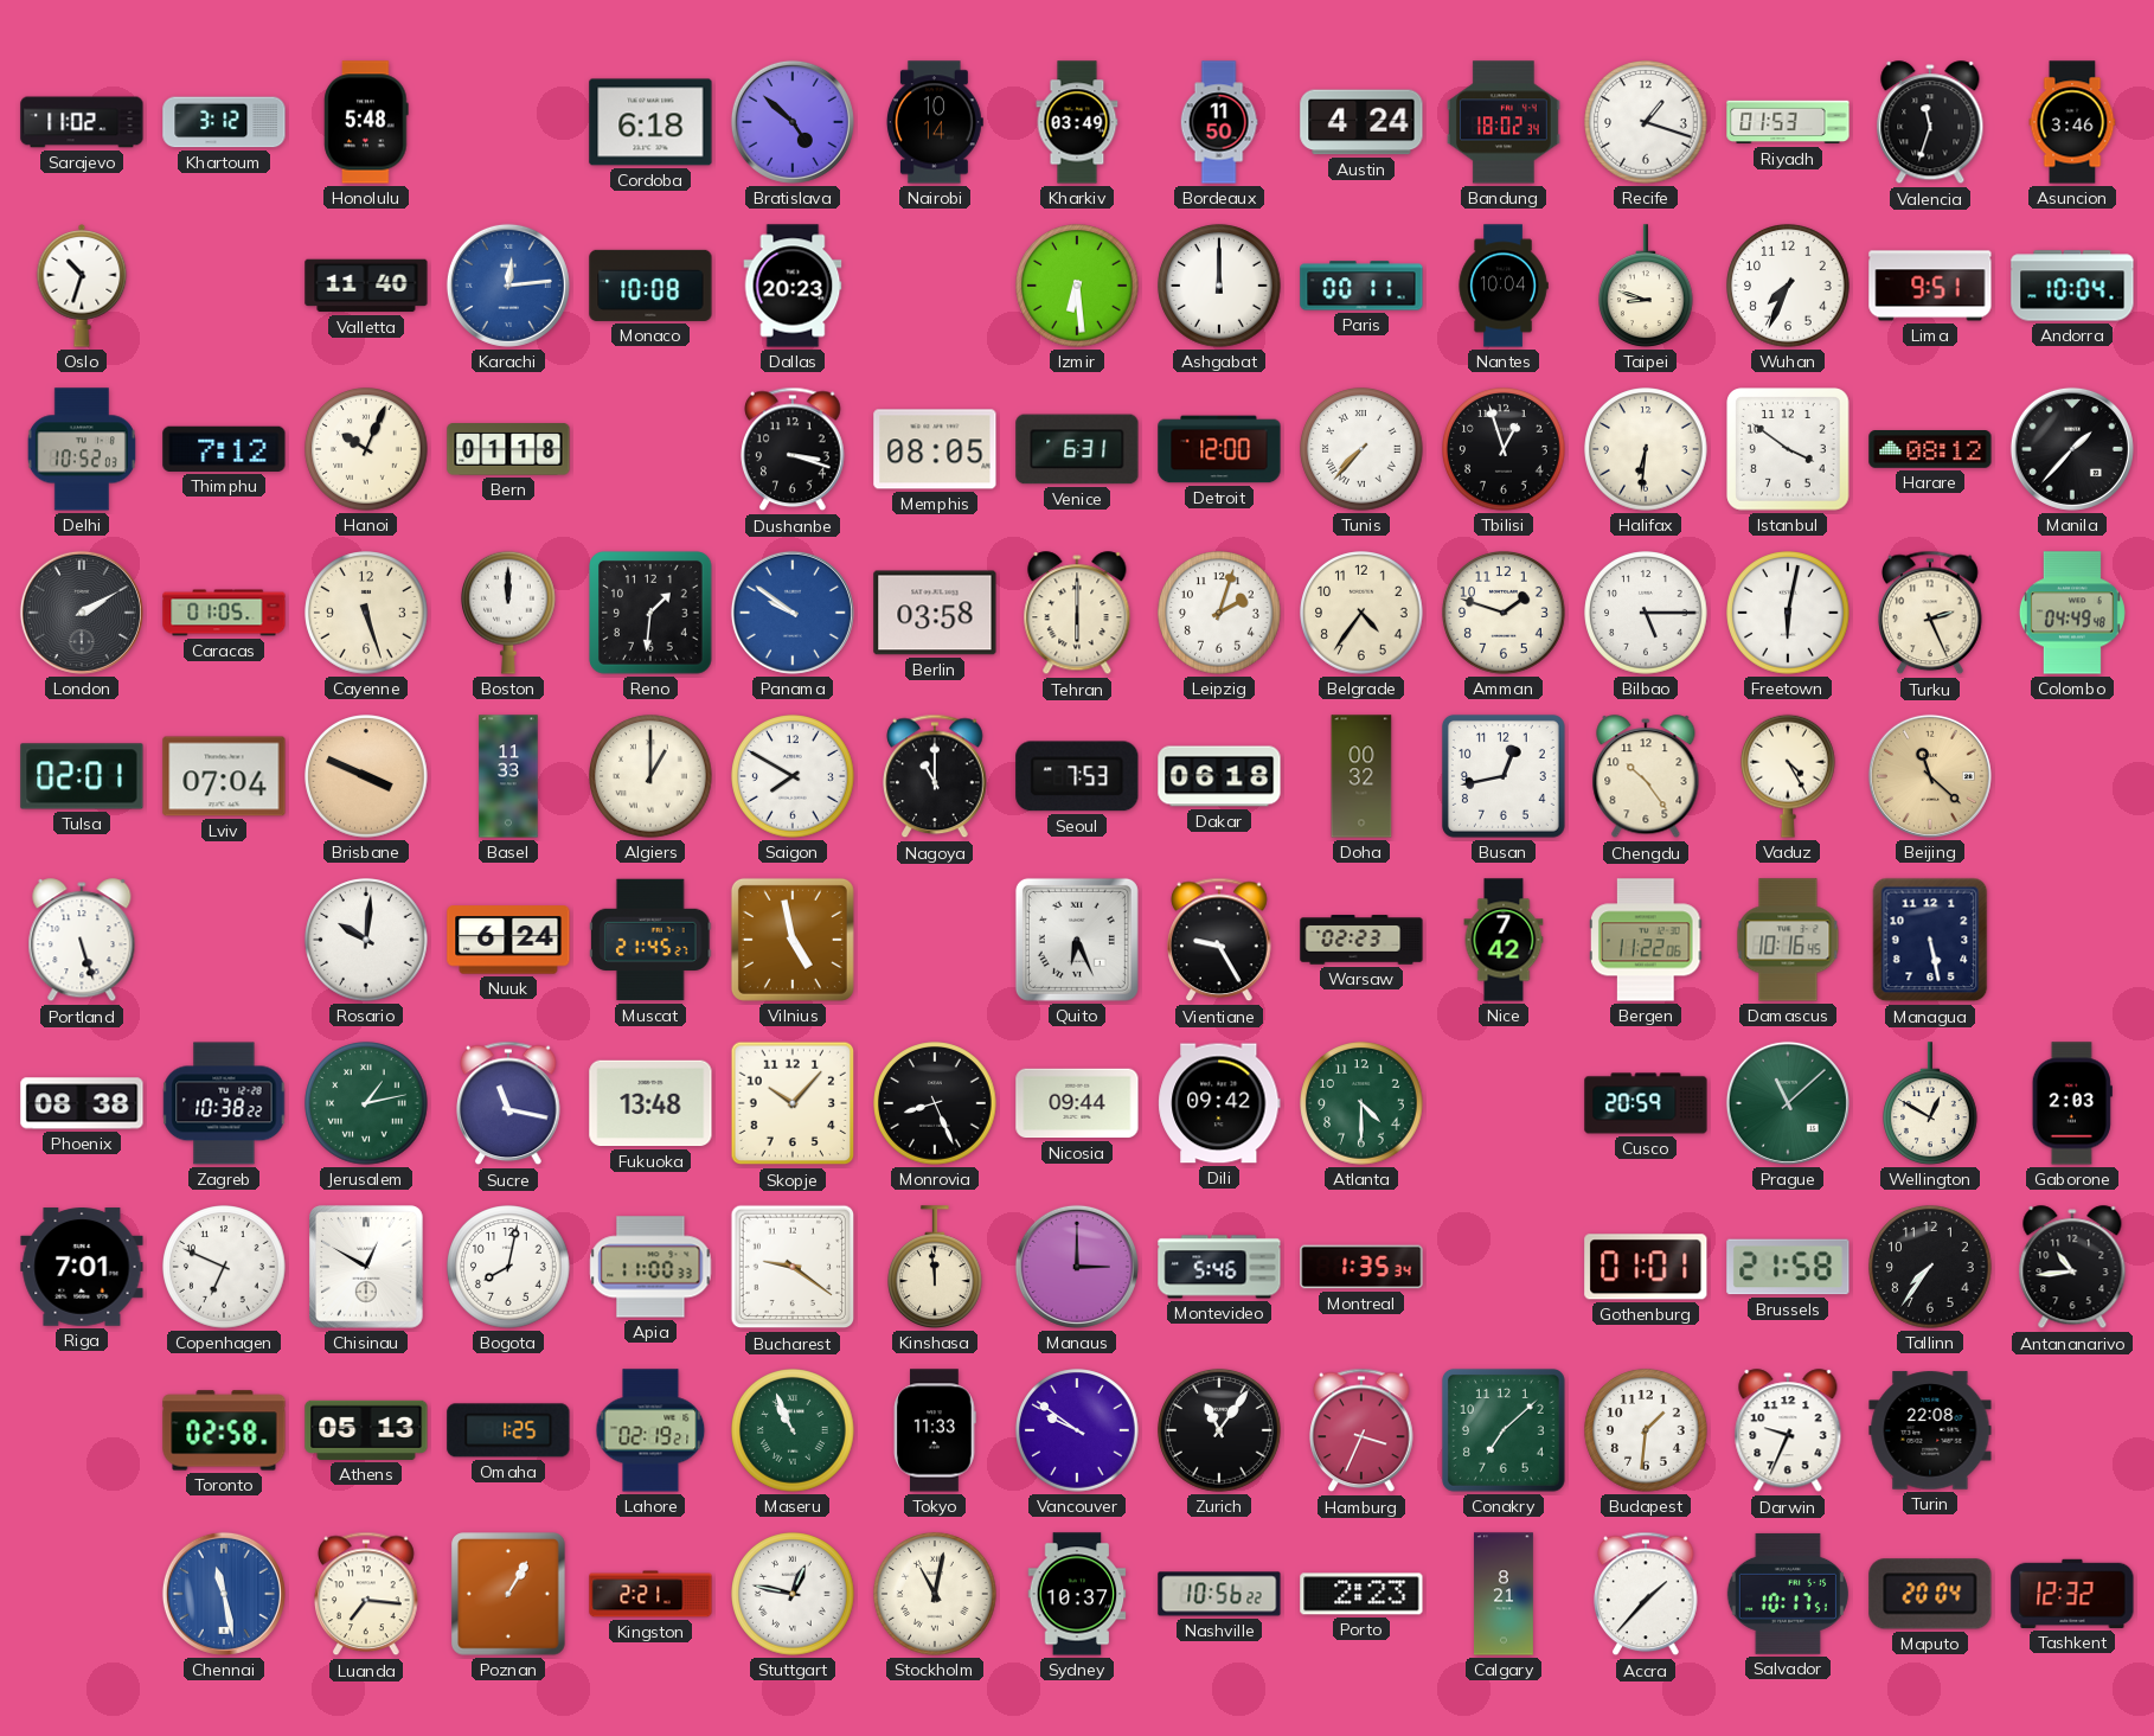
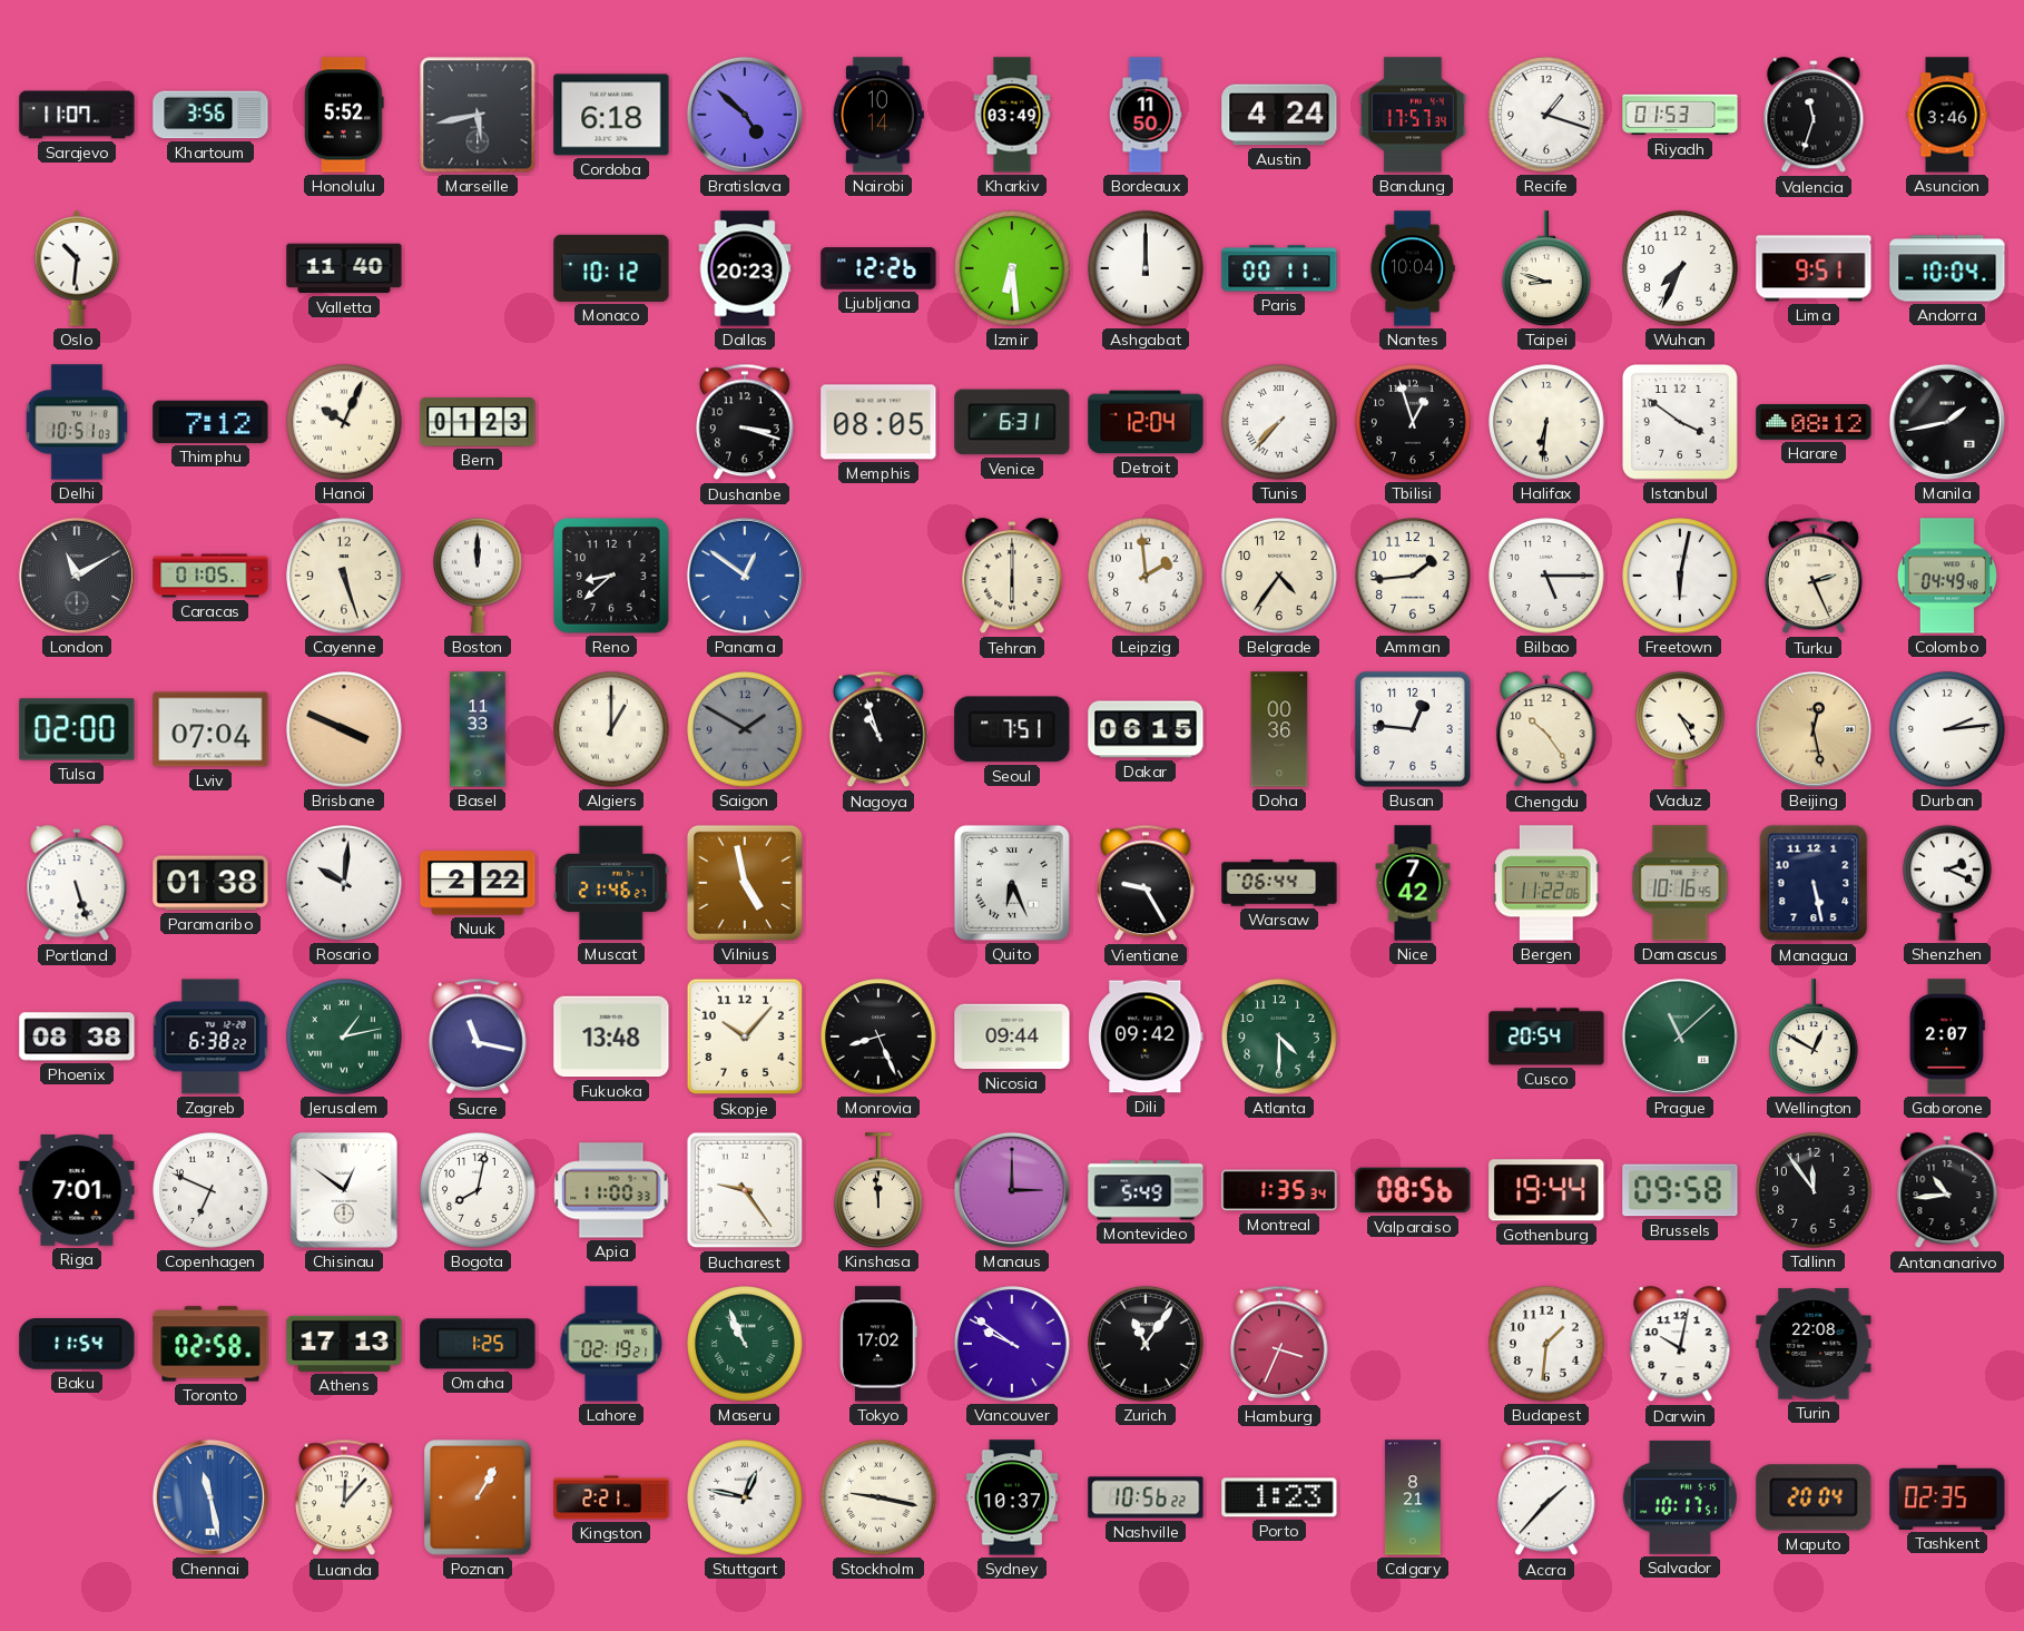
Sarajevo: 11:02 -> 11:07 (77, 115)
Khartoum: 3:12 -> 3:56 (210, 115)
Honolulu: 5:48 -> 5:52 (344, 115)
Marseille: none -> 5:43 (478, 115)
Bandung: 18:02 -> 17:57 (1414, 115)
Oslo: 10:33 -> 10:31 (77, 268)
Karachi: 12:14 -> none (508, 286)
Monaco: 10:08 -> 10:12 (611, 268)
Ljubljana: none -> 12:26 (878, 268)
Delhi: 10:52 -> 10:51 (77, 422)
Bern: 01:18 -> 01:23 (478, 422)
Detroit: 12:00 -> 12:04 (1146, 422)
Manila: 1:37 -> 1:43 (1947, 422)
London: 2:10 -> 11:10 (77, 576)
Reno: 1:31 -> 8:38 (611, 576)
Panama: 9:51 -> 12:51 (745, 576)
Berlin: 03:58 -> none (935, 613)
Leipzig: 2:03 -> 1:59 (1146, 576)
Amman: 1:48 -> 1:44 (1413, 576)
Tulsa: 02:01 -> 02:00 (77, 729)
Saigon: 7:50 -> 1:50 (745, 729)
Saigon dial: white -> grey (745, 729)
Nagoya: 11:00 -> 10:57 (878, 729)
Seoul: 7:53 -> 7:51 (1012, 729)
Dakar: 06:18 -> 06:15 (1146, 729)
Doha: 00:32 -> 00:36 (1279, 729)
Busan: 12:43 -> 12:46 (1413, 729)
Beijing: 11:22 -> 12:28 (1814, 729)
Durban: none -> 2:14 (1947, 729)
Paramaribo: none -> 01:38 (210, 883)
Nuuk: 6:24 -> 2:22 (478, 883)
Muscat: 21:45 -> 21:46 (612, 883)
Warsaw: 02:23 -> 06:44 (1279, 883)
Shenzhen: none -> 2:19 (1948, 883)
Zagreb: 10:38 -> 6:38 (210, 1036)
Cusco: 20:59 -> 20:54 (1546, 1036)
Gaborone: 2:03 -> 2:07 (1947, 1036)
Chisinau: 12:50 -> 12:51 (345, 1190)
Bucharest: 9:21 -> 9:24 (745, 1190)
Montevideo: 5:46 -> 5:49 (1146, 1190)
Valparaiso: none -> 08:56 (1413, 1190)
Gothenburg: 01:01 -> 19:44 (1546, 1190)
Brussels: 21:58 -> 09:58 (1680, 1190)
Tallinn: 7:36 -> 11:54 (1814, 1190)
Baku: none -> 11:54 (77, 1344)
Athens: 05:13 -> 17:13 (344, 1344)
Tokyo: 11:33 -> 17:02 (878, 1344)
Conakry: 7:08 -> none (1504, 1430)
Darwin: 9:34 -> 10:02 (1680, 1345)
Luanda: 7:16 -> 12:07 (344, 1497)
Stockholm: 11:02 -> 9:17 (878, 1497)
Porto: 2:23 -> 1:23 (1279, 1497)
Tashkent: 12:32 -> 02:35 (1947, 1497)
